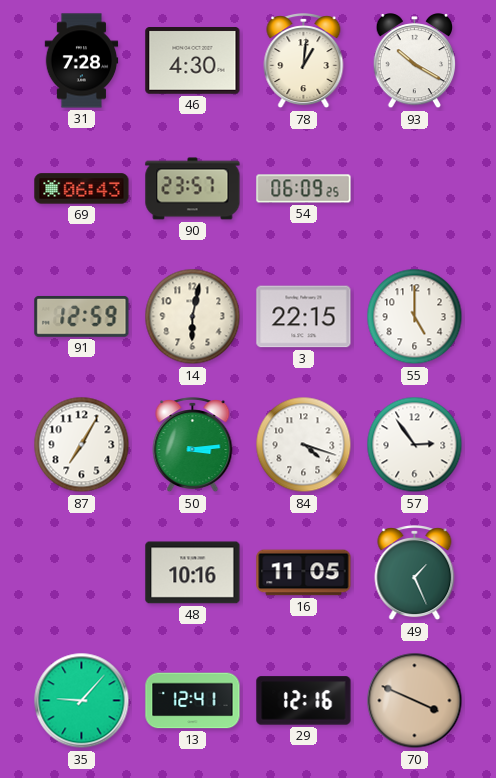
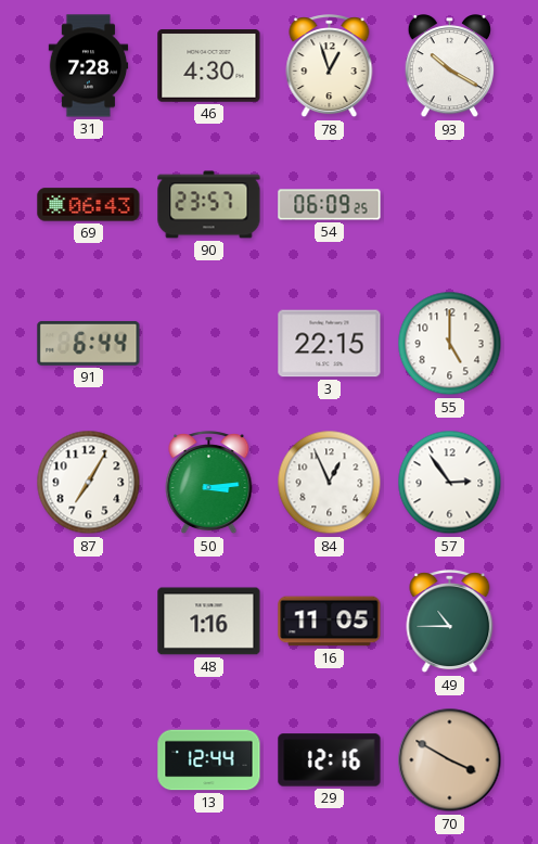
78: 1:01 -> 12:57 (330, 66)
91: 12:59 -> 6:44 (89, 343)
14: 6:02 -> none (193, 317)
84: 4:18 -> 12:56 (330, 483)
48: 10:16 -> 1:16 (209, 622)
49: 1:26 -> 10:45 (450, 622)
35: 9:07 -> none (82, 701)
13: 12:41 -> 12:44 (209, 760)
70: 3:49 -> 3:50 (450, 760)
